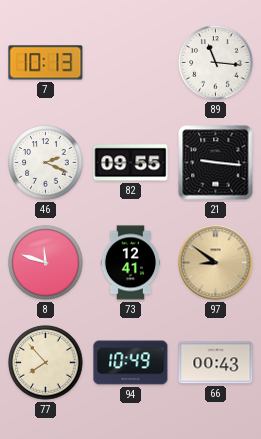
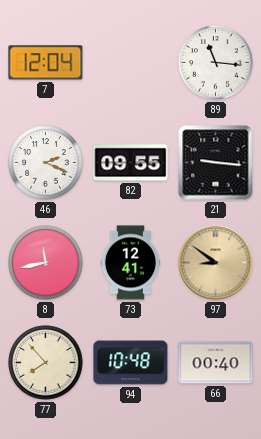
7: 10:13 -> 12:04 (46, 63)
8: 11:48 -> 11:43 (46, 263)
94: 10:49 -> 10:48 (131, 363)
66: 00:43 -> 00:40 (216, 363)
